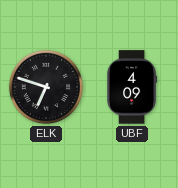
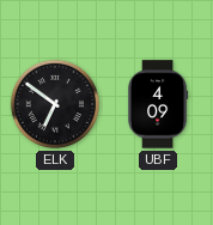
ELK: 6:48 -> 6:51 (55, 104)
